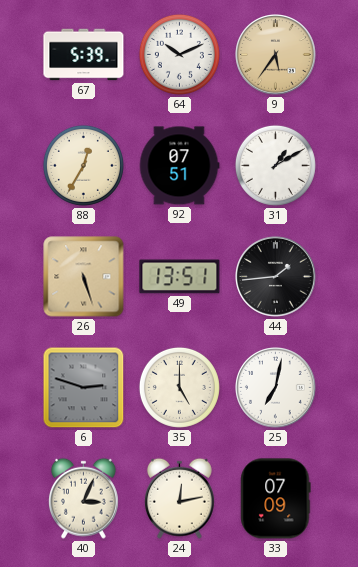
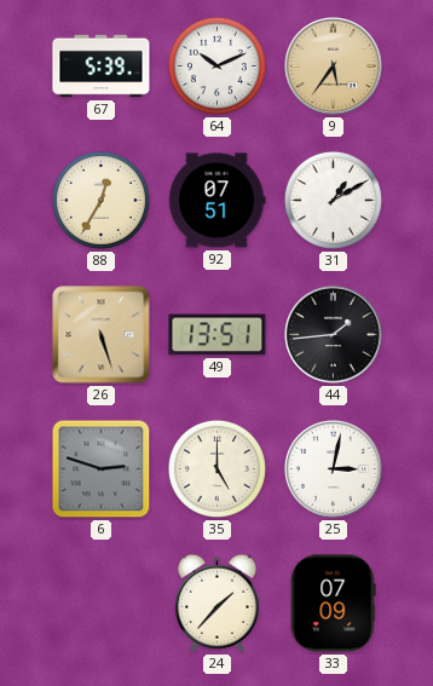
25: 7:02 -> 3:02 (334, 469)
40: 3:04 -> none (83, 498)
24: 12:13 -> 1:37 (217, 603)
